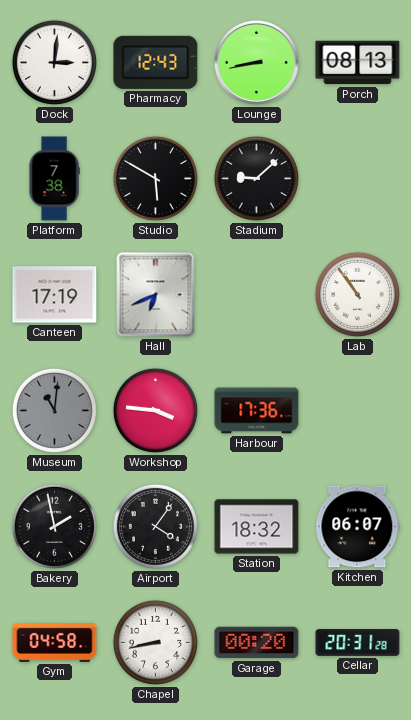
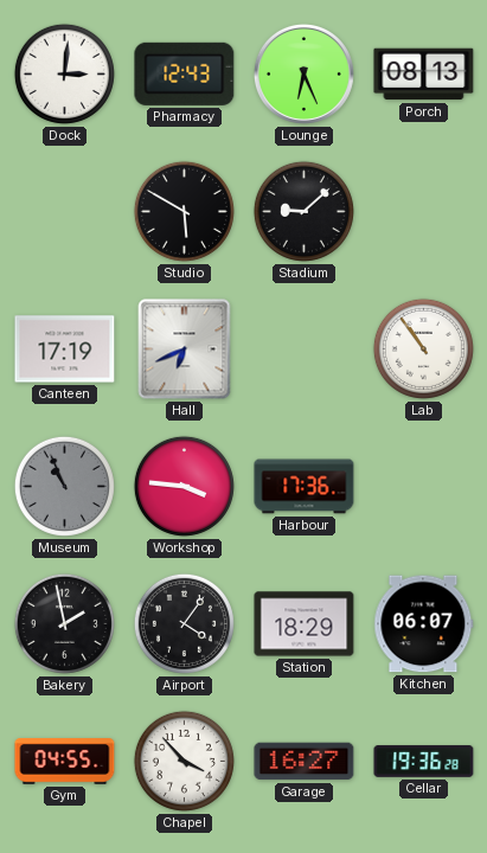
Lounge: 8:43 -> 6:26 (303, 73)
Platform: 7:38 -> none (54, 179)
Museum: 11:01 -> 10:56 (64, 486)
Station: 18:32 -> 18:29 (305, 624)
Gym: 04:58 -> 04:55 (65, 762)
Chapel: 8:43 -> 3:53 (184, 761)
Garage: 00:20 -> 16:27 (305, 762)
Cellar: 20:31 -> 19:36 (424, 762)
